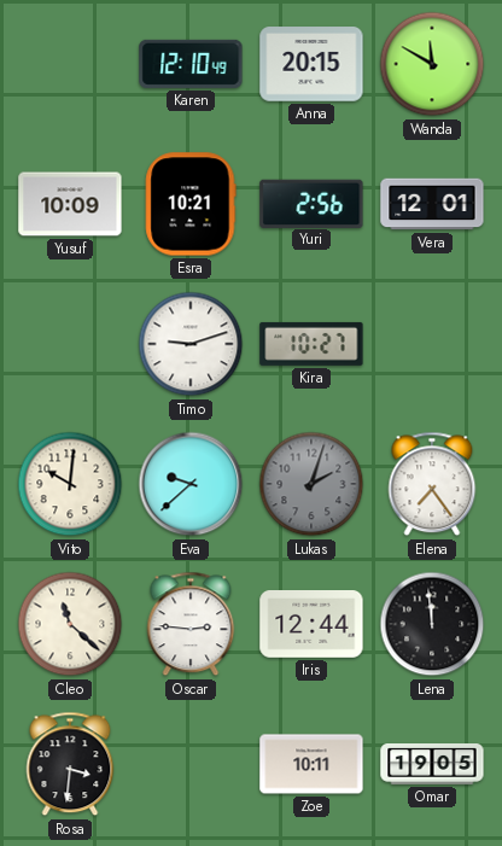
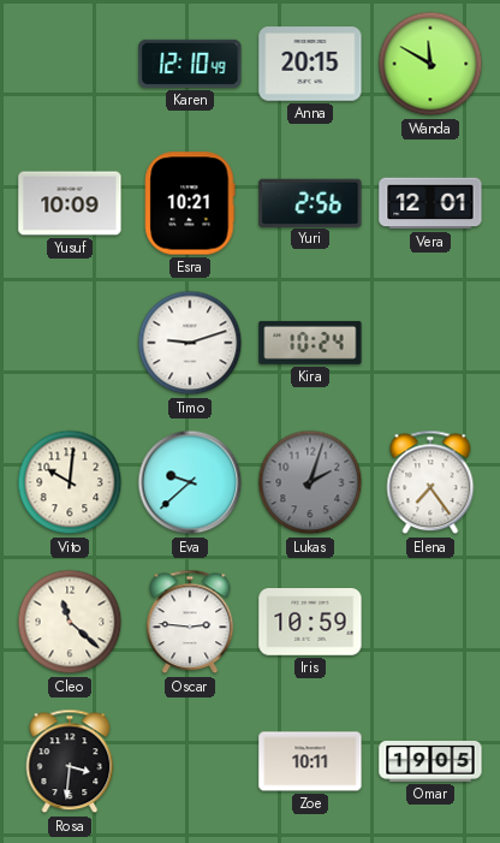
Kira: 10:27 -> 10:24 (310, 343)
Iris: 12:44 -> 10:59 (310, 622)
Lena: 11:59 -> none (432, 624)
